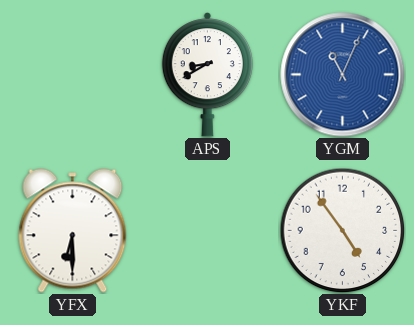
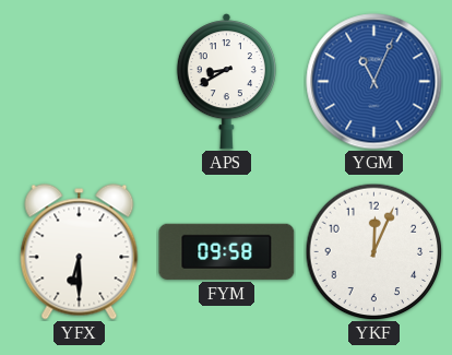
FYM: none -> 09:58 (227, 251)
YKF: 4:54 -> 12:04 (373, 251)
